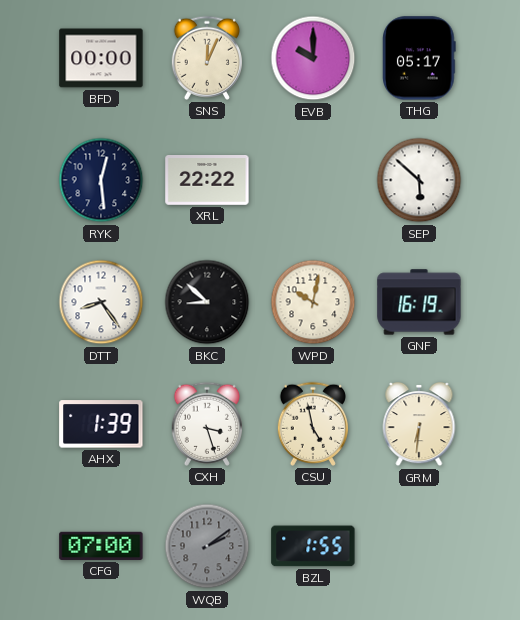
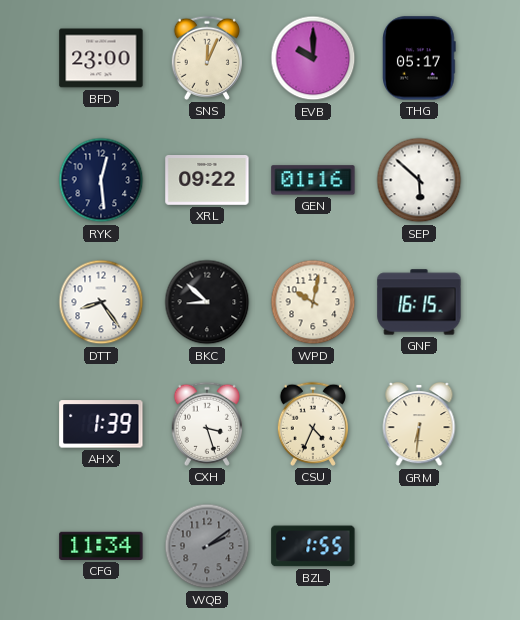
BFD: 00:00 -> 23:00 (101, 58)
XRL: 22:22 -> 09:22 (207, 181)
GEN: none -> 01:16 (313, 180)
GNF: 16:19 -> 16:15 (419, 302)
CSU: 4:58 -> 4:34 (312, 424)
CFG: 07:00 -> 11:34 (101, 546)
